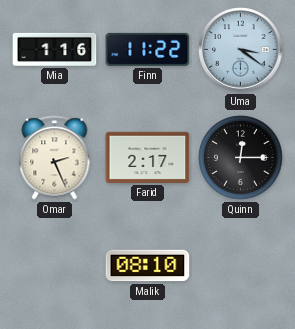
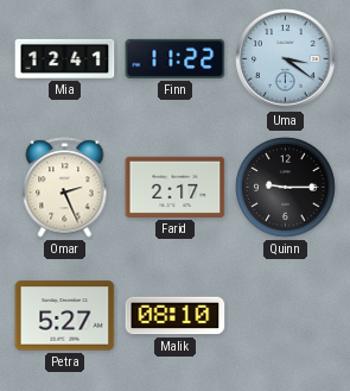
Mia: 1:16 -> 12:41 (65, 58)
Quinn: 12:15 -> 9:15 (286, 188)
Petra: none -> 5:27 (65, 316)
